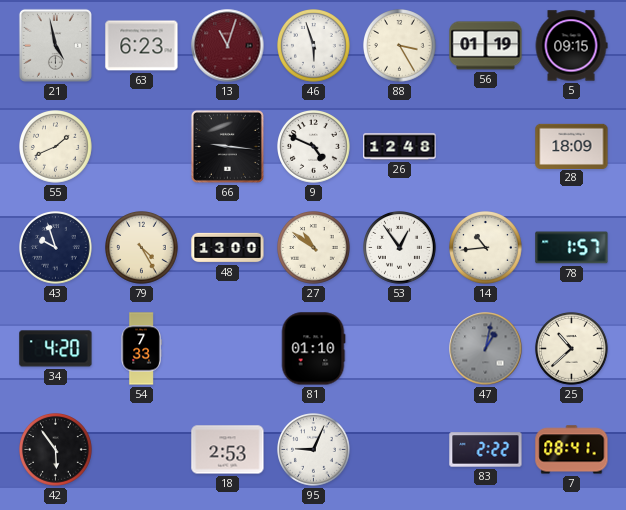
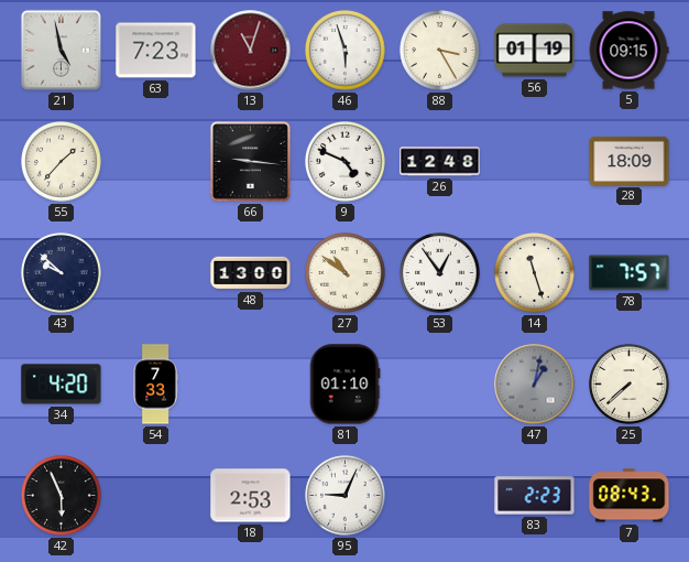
63: 6:23 -> 7:23 (156, 51)
55: 1:41 -> 1:37 (62, 162)
43: 9:57 -> 9:52 (62, 273)
79: 4:25 -> none (142, 248)
14: 10:44 -> 11:27 (535, 273)
78: 1:57 -> 7:57 (630, 273)
25: 10:38 -> 7:38 (630, 385)
42: 5:54 -> 5:56 (62, 496)
83: 2:22 -> 2:23 (535, 496)
7: 08:41 -> 08:43 (630, 496)
